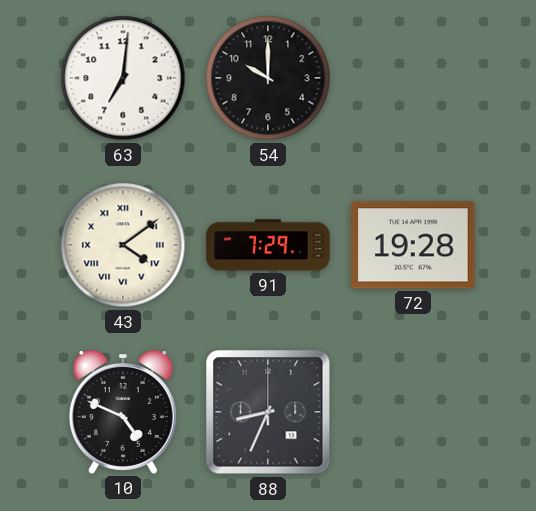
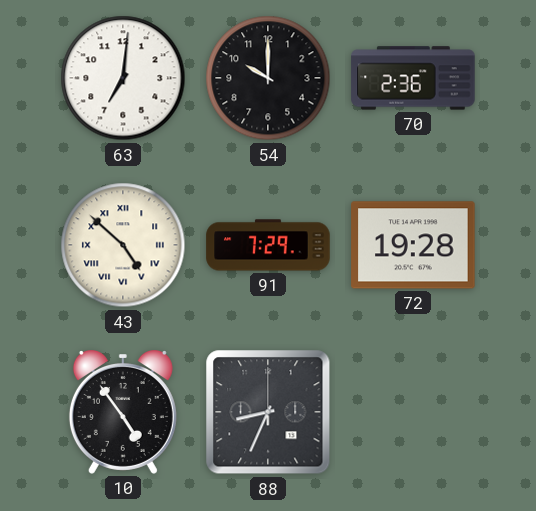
70: none -> 2:36 (413, 78)
43: 4:09 -> 4:52 (123, 245)
10: 4:49 -> 4:54 (123, 413)
